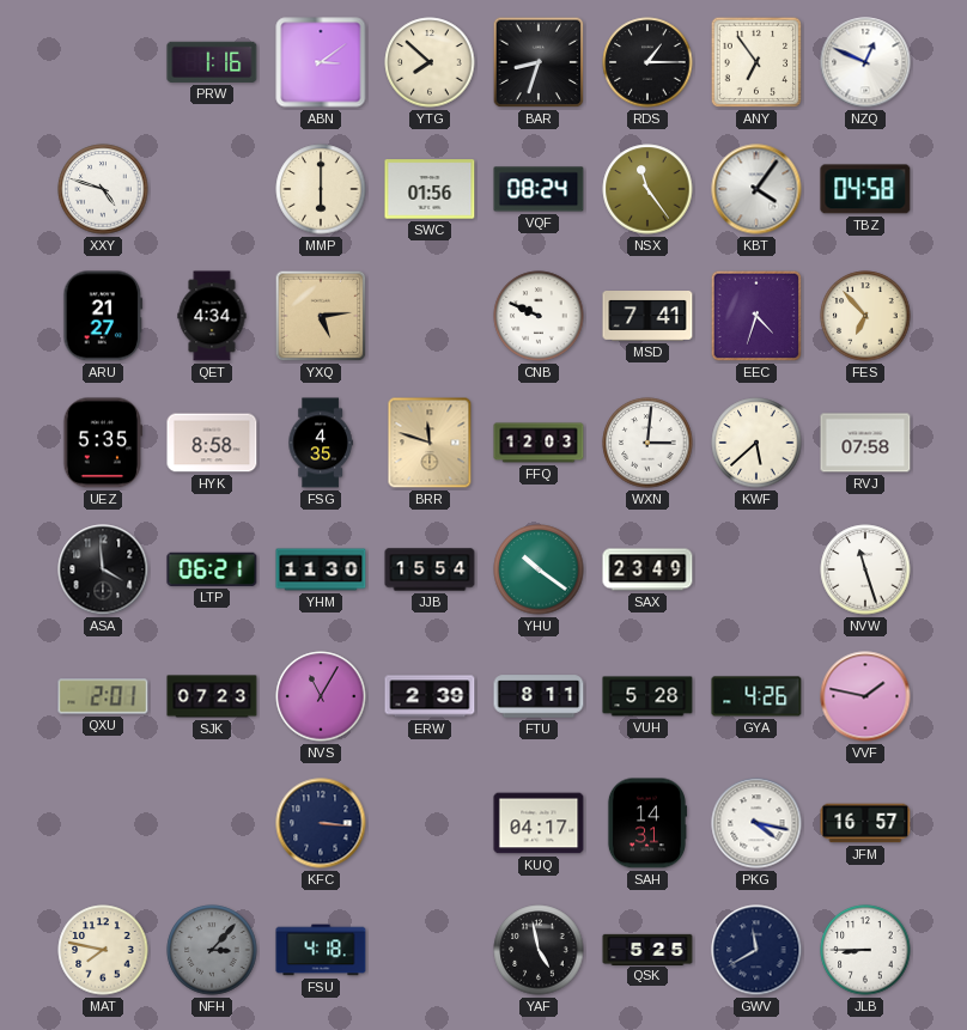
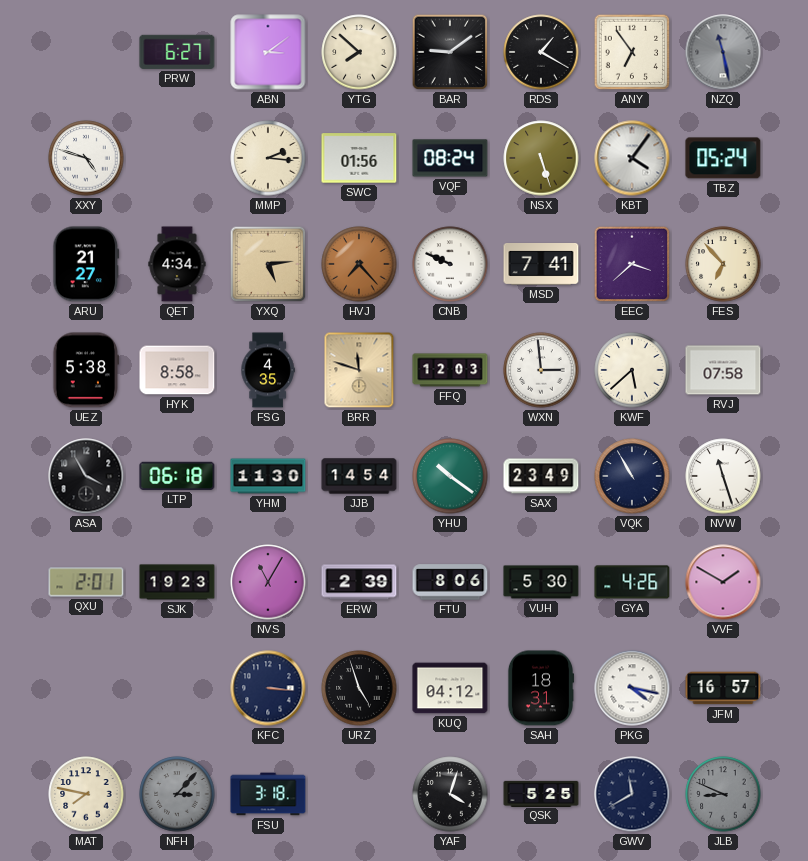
PRW: 1:16 -> 6:27 (177, 52)
BAR: 8:33 -> 9:09 (450, 52)
RDS: 1:15 -> 1:20 (541, 52)
NZQ: 12:49 -> 11:28 (723, 52)
NZQ dial: white -> grey (723, 52)
MMP: 6:00 -> 2:16 (268, 158)
NSX: 11:24 -> 5:27 (541, 158)
TBZ: 04:58 -> 05:24 (723, 158)
HVJ: none -> 7:23 (359, 264)
EEC: 4:33 -> 3:38 (632, 264)
UEZ: 5:35 -> 5:38 (85, 370)
WXN: 3:01 -> 2:59 (541, 370)
ASA: 3:59 -> 3:55 (86, 476)
LTP: 06:21 -> 06:18 (177, 476)
JJB: 15:54 -> 14:54 (359, 476)
VQK: none -> 10:55 (632, 476)
SJK: 07:23 -> 19:23 (177, 582)
FTU: 8:11 -> 8:06 (450, 582)
VUH: 5:28 -> 5:30 (541, 582)
VVF: 1:47 -> 1:50 (723, 582)
URZ: none -> 4:57 (359, 688)
KUQ: 04:17 -> 04:12 (450, 688)
SAH: 14:31 -> 18:31 (540, 688)
FSU: 4:18 -> 3:18 (268, 794)
YAF: 4:58 -> 4:03 (450, 794)
JLB: 8:45 -> 8:49 (723, 794)
JLB dial: white -> grey (723, 794)
